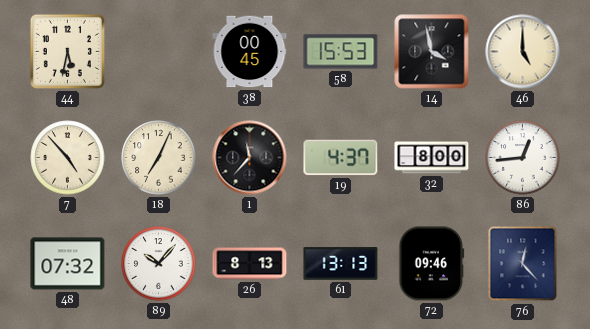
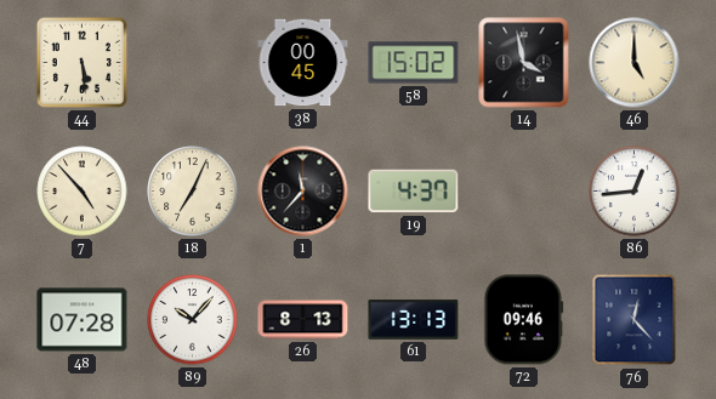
44: 5:32 -> 5:29 (81, 62)
58: 15:53 -> 15:02 (414, 63)
32: 8:00 -> none (432, 158)
48: 07:32 -> 07:28 (83, 320)
